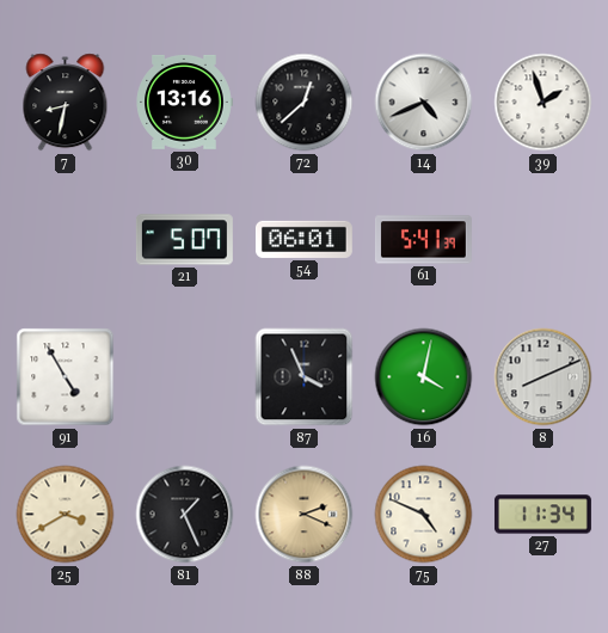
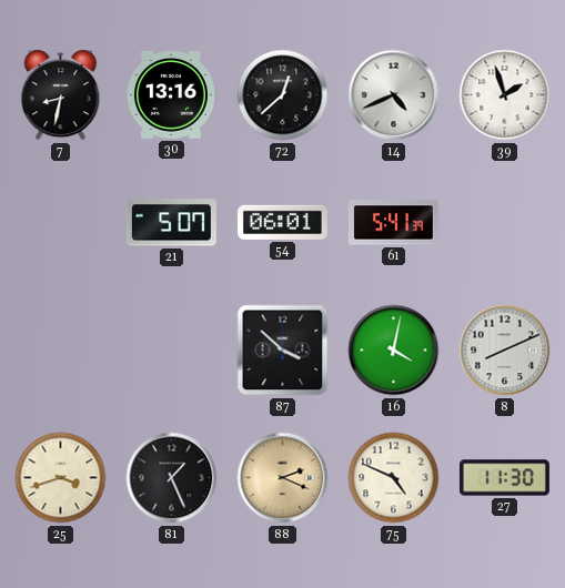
91: 4:55 -> none (66, 377)
87: 3:56 -> 3:52 (283, 351)
25: 3:40 -> 3:42 (61, 478)
27: 11:34 -> 11:30 (504, 478)
